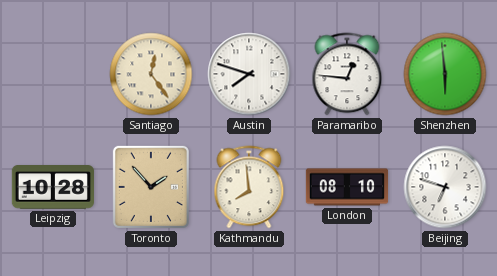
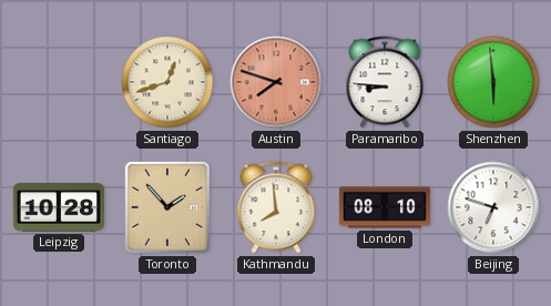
Santiago: 12:24 -> 12:42 (167, 82)
Austin dial: white -> salmon (276, 82)
Paramaribo: 12:46 -> 8:46 (385, 82)
